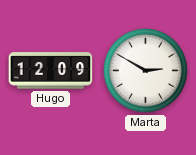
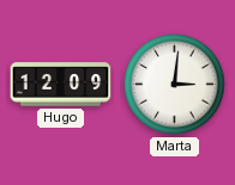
Marta: 2:50 -> 3:01 (175, 85)
